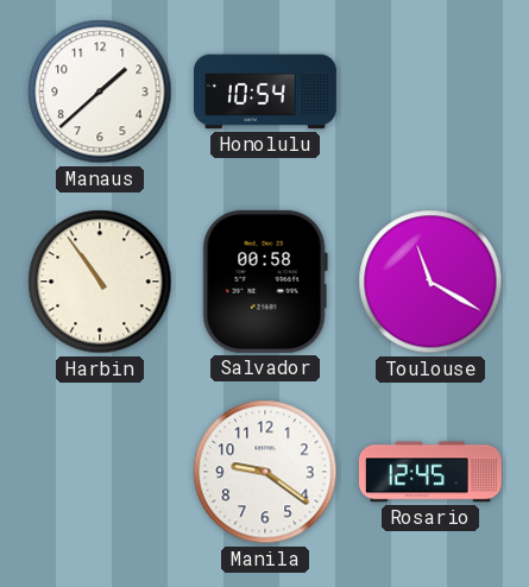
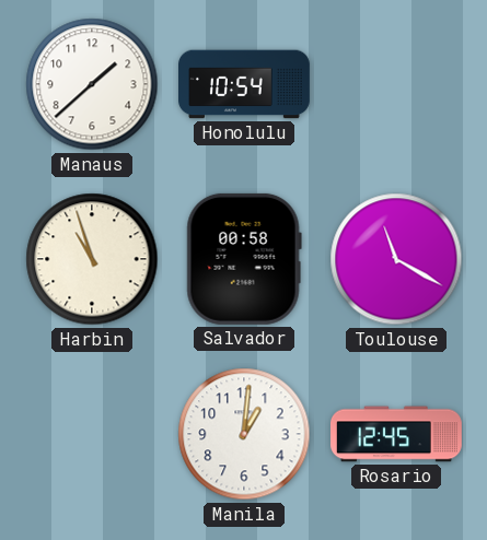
Harbin: 10:54 -> 10:57 (92, 259)
Manila: 9:21 -> 1:01 (244, 434)
